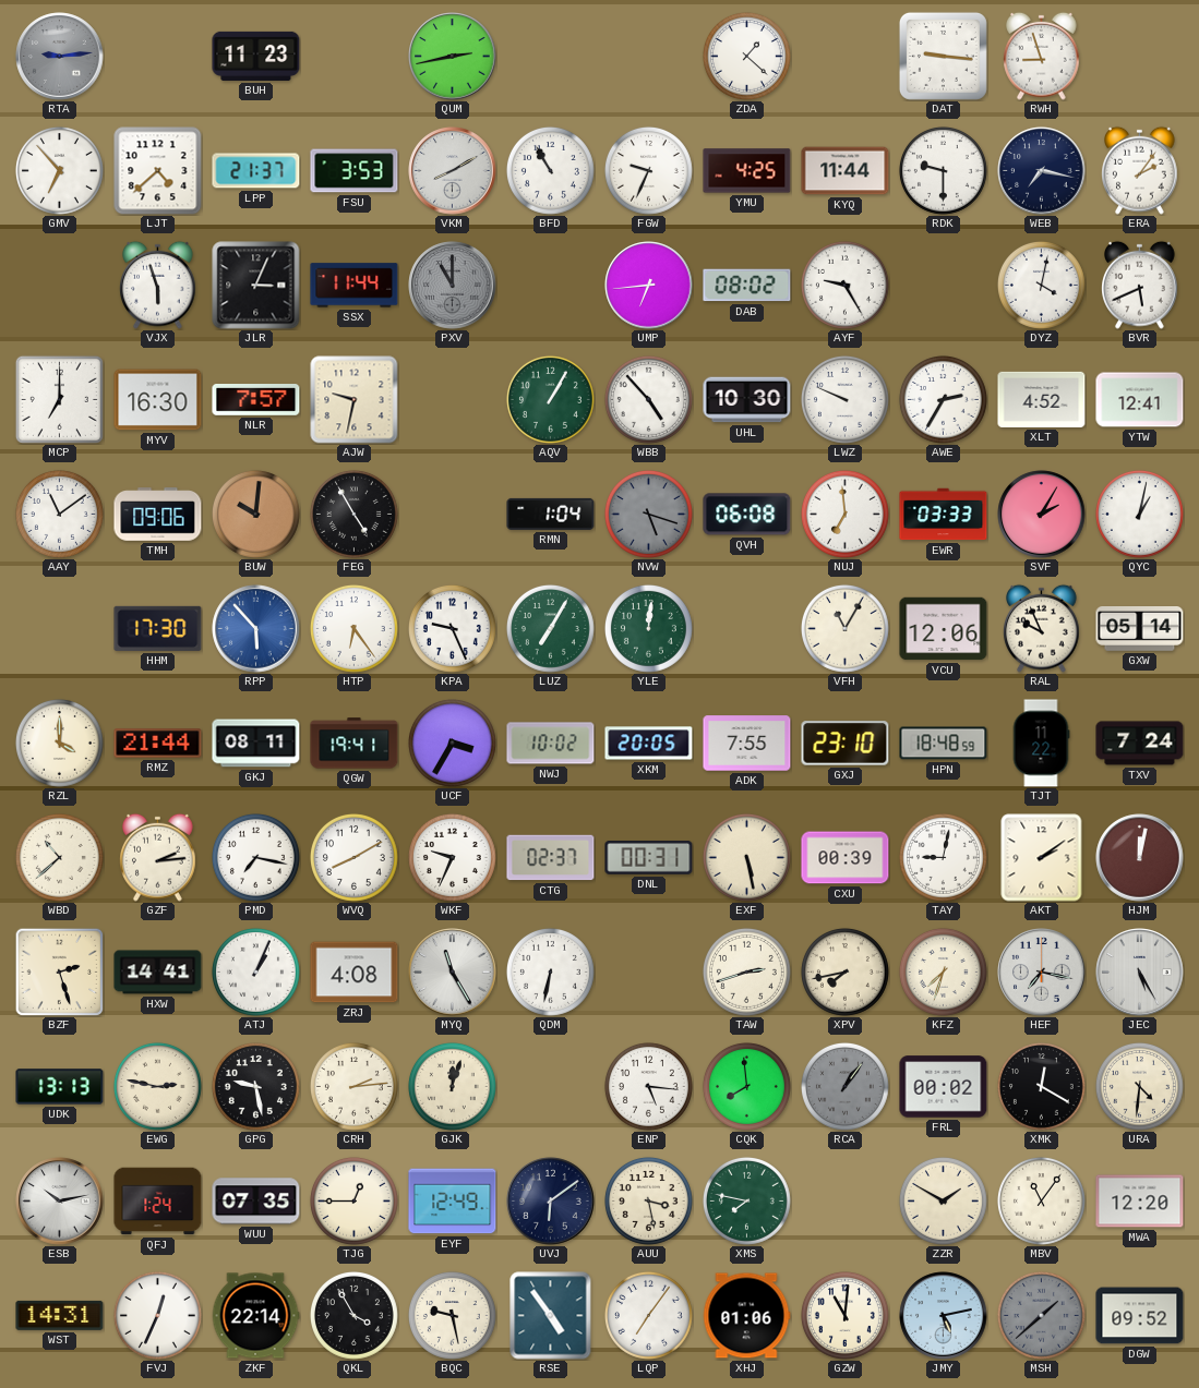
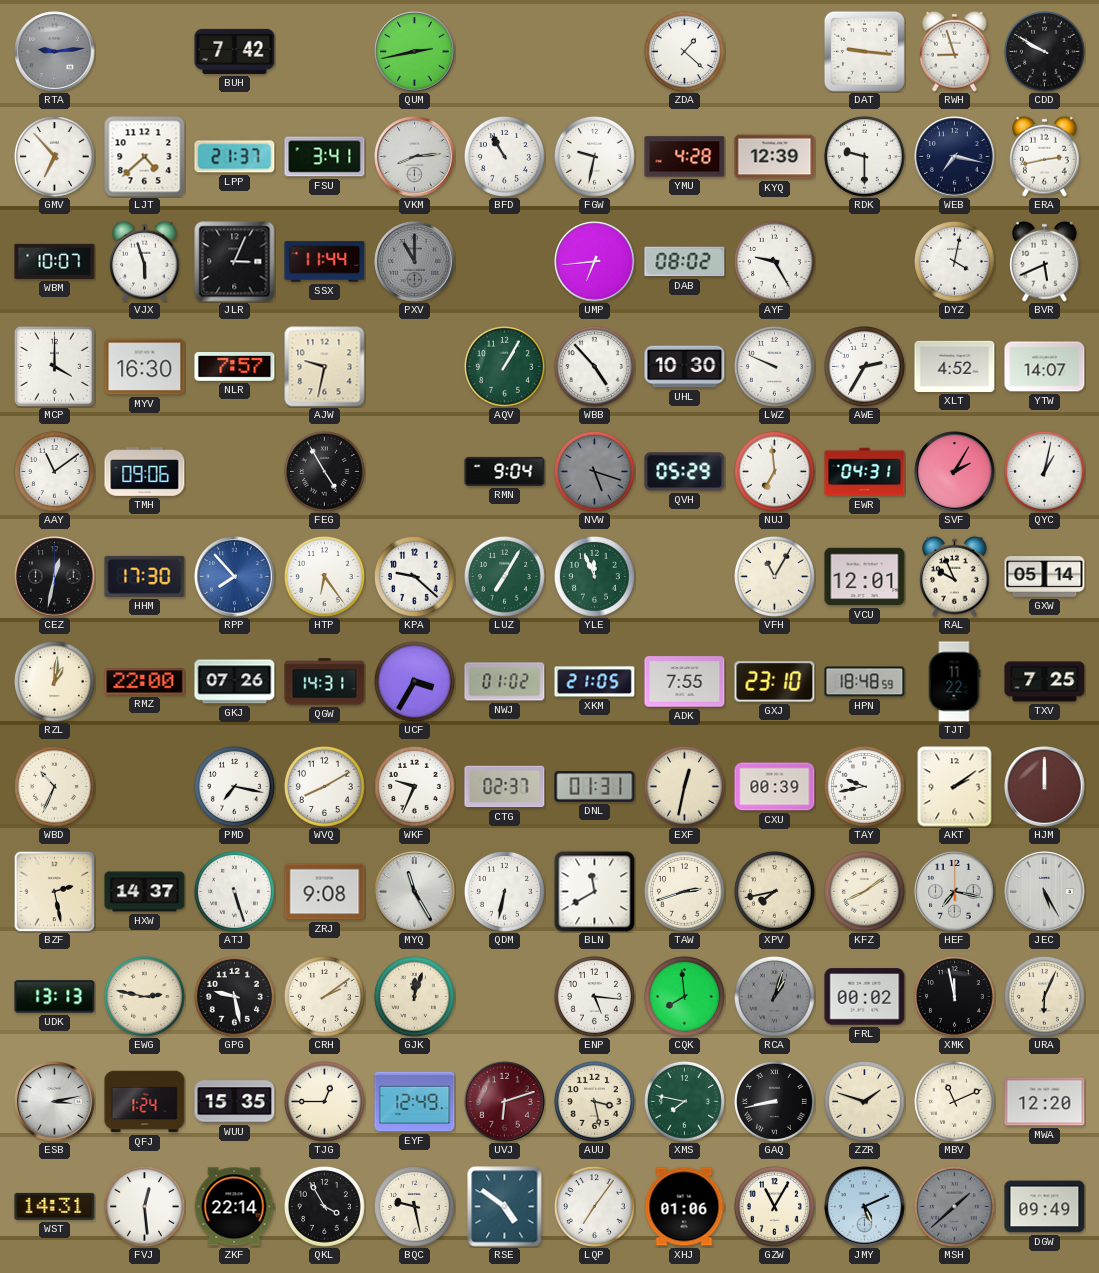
BUH: 11:23 -> 7:42 (235, 51)
CDD: none -> 9:50 (1044, 51)
FSU: 3:53 -> 3:41 (325, 157)
VKM: 8:10 -> 8:14 (415, 157)
FGW: 9:34 -> 9:32 (594, 156)
YMU: 4:25 -> 4:28 (685, 157)
KYQ: 11:44 -> 12:39 (775, 157)
ERA: 2:06 -> 2:43 (1045, 156)
WBM: none -> 10:07 (55, 261)
MCP: 7:00 -> 4:00 (54, 366)
YTW: 12:41 -> 14:07 (1045, 367)
BUW: 10:01 -> none (255, 514)
RMN: 1:04 -> 9:04 (505, 471)
QVH: 06:08 -> 05:29 (685, 472)
EWR: 03:33 -> 04:31 (865, 472)
CEZ: none -> 12:32 (55, 577)
RPP: 5:53 -> 7:53 (235, 577)
KPA: 9:26 -> 9:22 (414, 576)
YLE: 12:01 -> 11:56 (594, 576)
VCU: 12:06 -> 12:01 (865, 577)
RZL: 4:00 -> 1:01 (54, 681)
RMZ: 21:44 -> 22:00 (145, 682)
GKJ: 08:11 -> 07:26 (235, 682)
QGW: 19:41 -> 14:31 (325, 682)
NWJ: 10:02 -> 01:02 (505, 682)
XKM: 20:05 -> 21:05 (595, 682)
TXV: 7:24 -> 7:25 (1045, 682)
WBD: 10:38 -> 10:34 (54, 786)
GZF: 2:14 -> none (158, 857)
DNL: 00:31 -> 01:31 (595, 787)
EXF: 5:28 -> 12:32 (684, 786)
TAY: 9:02 -> 9:43 (864, 786)
HJM: 12:02 -> 12:00 (1045, 787)
BZF: 2:27 -> 2:28 (54, 891)
HXW: 14:41 -> 14:37 (145, 892)
ATJ: 1:04 -> 5:27 (234, 891)
ZRJ: 4:08 -> 9:08 (325, 892)
BLN: none -> 11:40 (595, 892)
KFZ: 7:33 -> 8:09 (864, 891)
CRH: 2:14 -> 2:09 (324, 996)
RCA: 1:06 -> 1:03 (774, 996)
XMK: 12:20 -> 11:58 (954, 996)
URA: 4:31 -> 6:04 (1044, 996)
ESB: 10:13 -> 3:13 (55, 1102)
WUU: 07:35 -> 15:35 (235, 1102)
UVJ: 6:09 -> 6:12 (505, 1102)
UVJ dial: navy -> burgundy (505, 1102)
GAQ: none -> 8:43 (774, 1101)
ZZR: 1:50 -> 1:48 (864, 1101)
MBV: 11:06 -> 11:11 (954, 1101)
FVJ: 12:34 -> 12:29 (144, 1206)
RSE: 4:54 -> 4:51 (505, 1207)
GZW: 11:01 -> 11:05 (774, 1206)
JMY: 5:13 -> 5:11 (865, 1207)
DGW: 09:52 -> 09:49 (1045, 1207)
